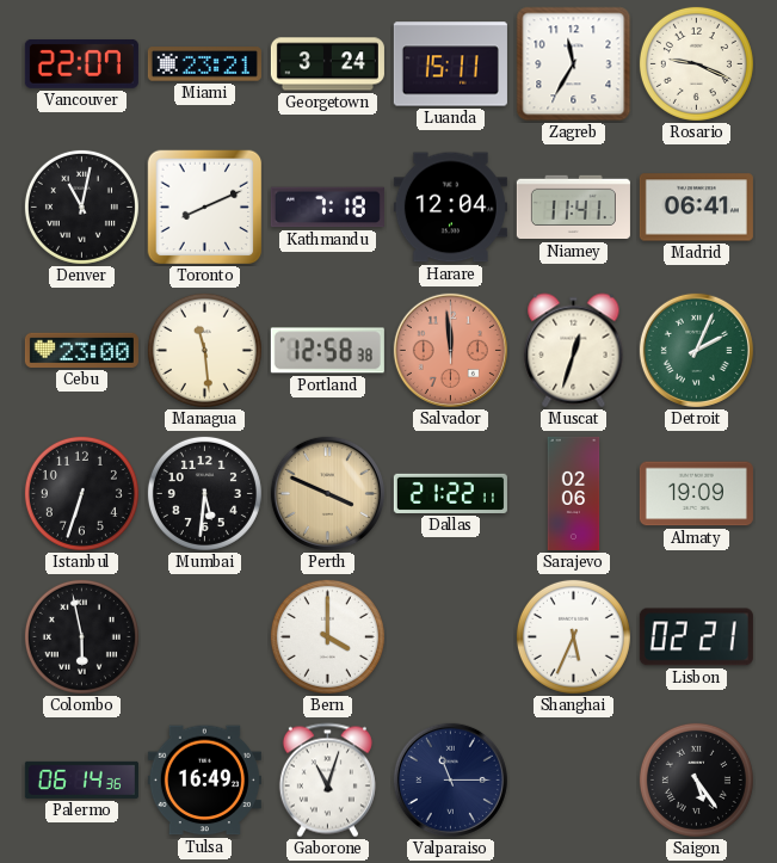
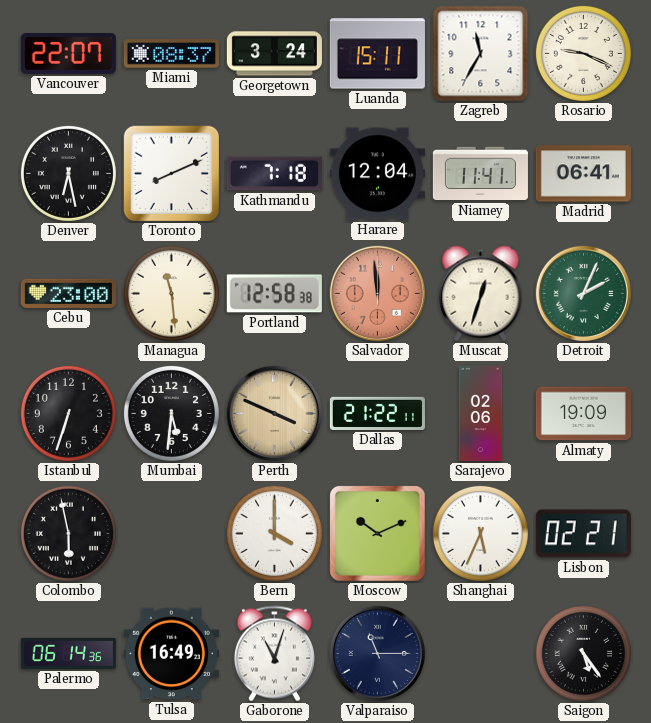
Miami: 23:21 -> 08:37 (171, 54)
Denver: 11:02 -> 6:28 (68, 173)
Moscow: none -> 10:11 (377, 533)
